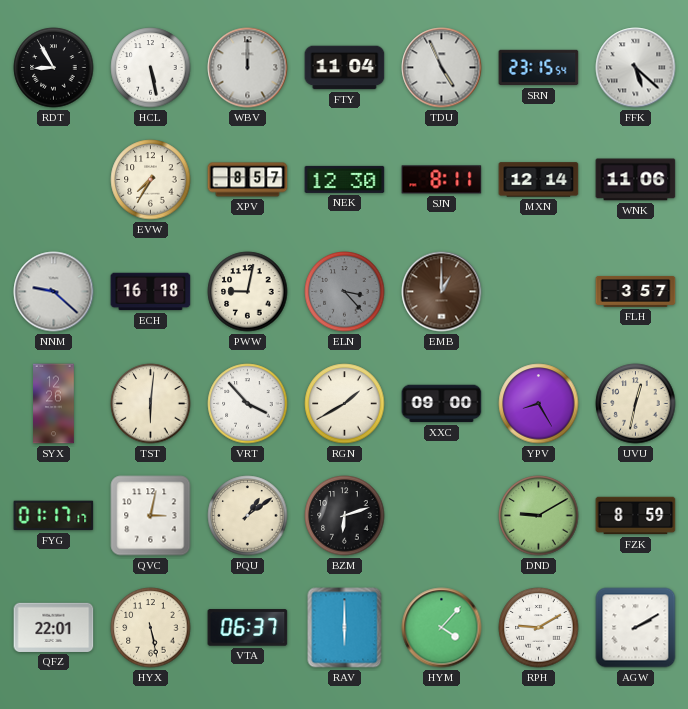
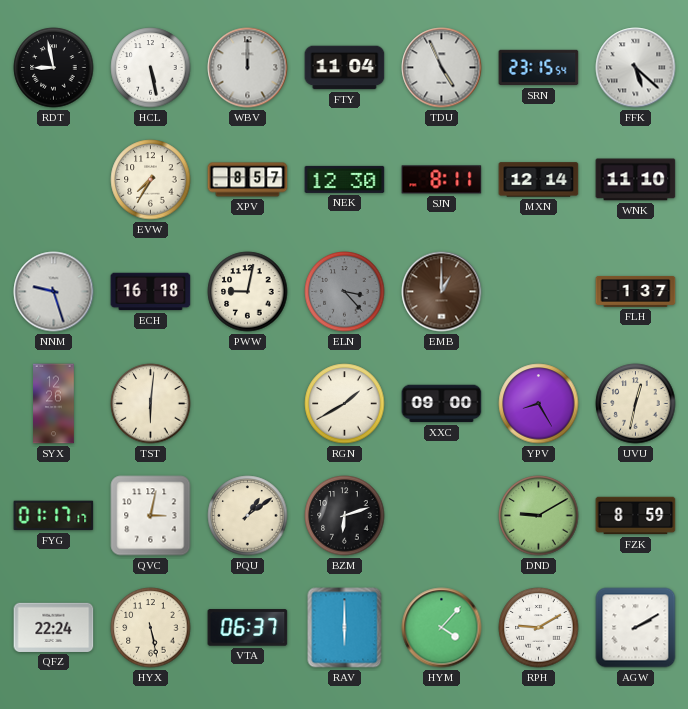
RDT: 8:55 -> 8:58 (54, 68)
WNK: 11:06 -> 11:10 (636, 180)
NNM: 9:22 -> 9:27 (54, 292)
FLH: 3:57 -> 1:37 (636, 292)
VRT: 3:53 -> none (248, 404)
QFZ: 22:01 -> 22:24 (54, 627)
